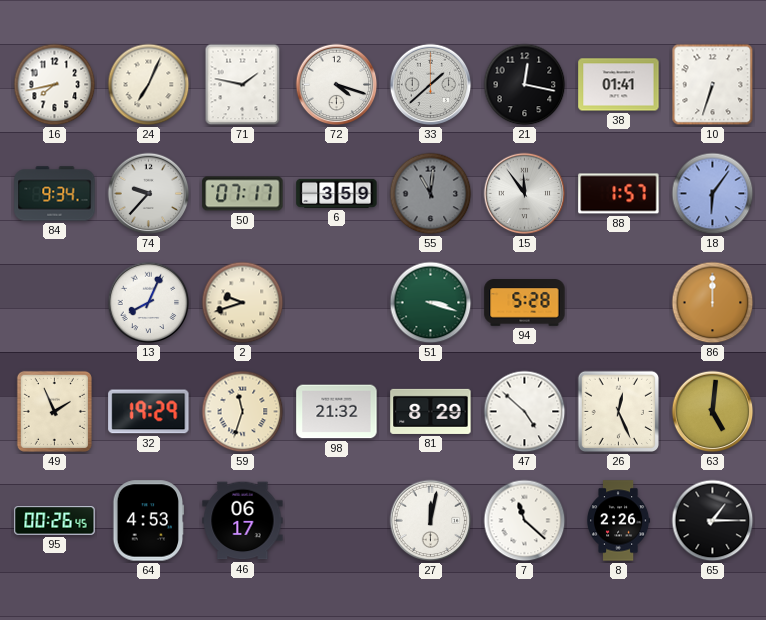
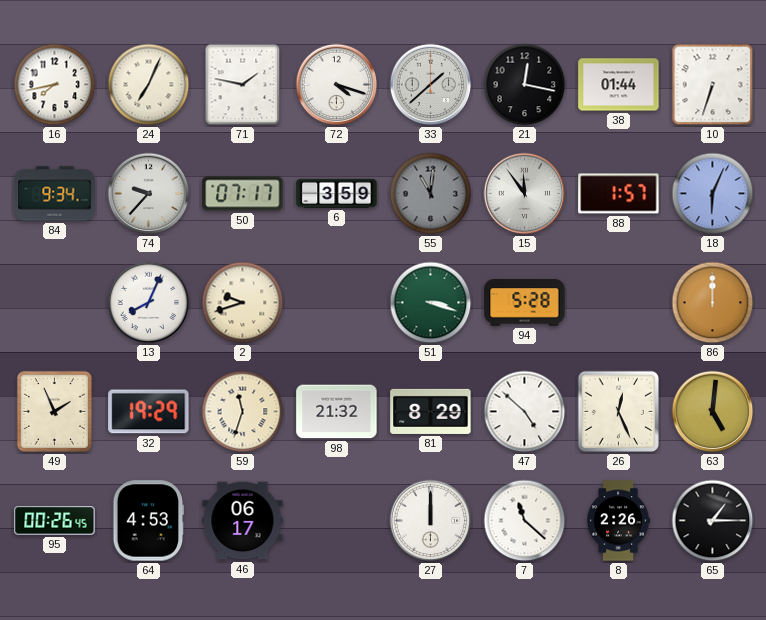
38: 01:41 -> 01:44 (619, 85)
18: 6:06 -> 6:04 (713, 194)
27: 12:02 -> 12:00 (431, 521)
